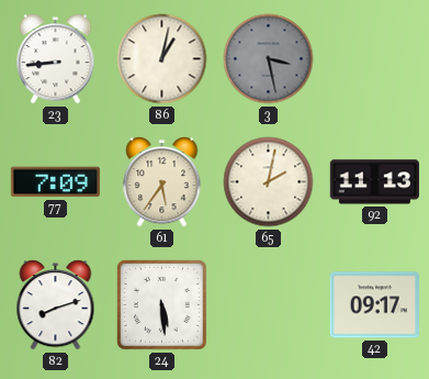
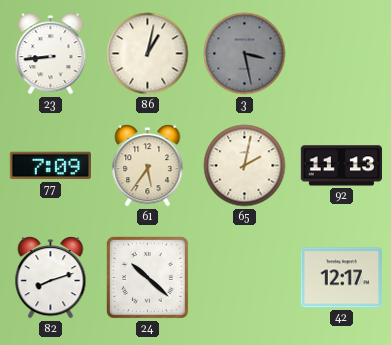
24: 5:29 -> 10:22 (147, 277)
42: 09:17 -> 12:17 (341, 278)
